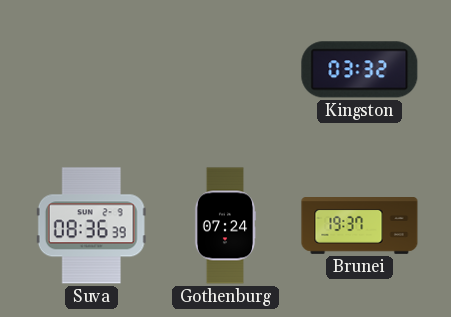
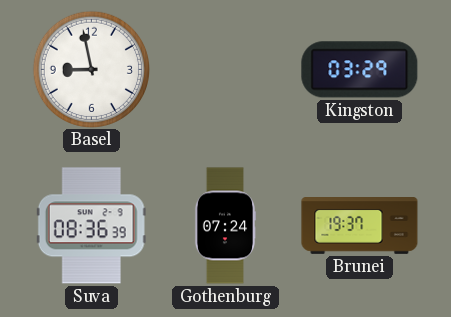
Basel: none -> 8:58 (91, 69)
Kingston: 03:32 -> 03:29 (360, 70)
